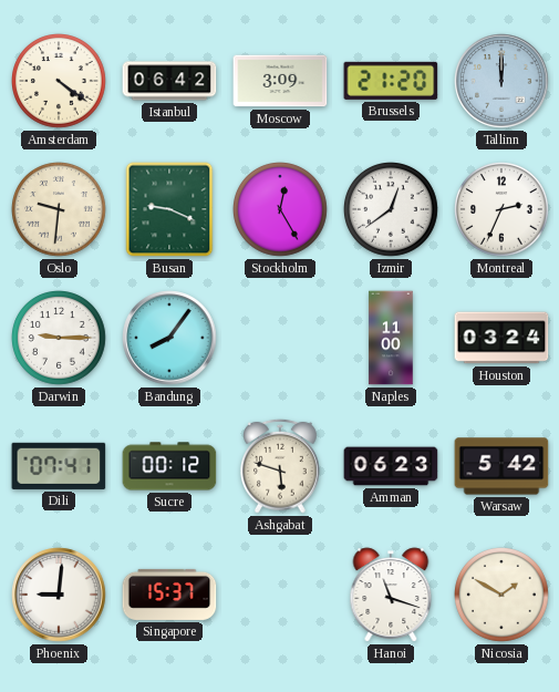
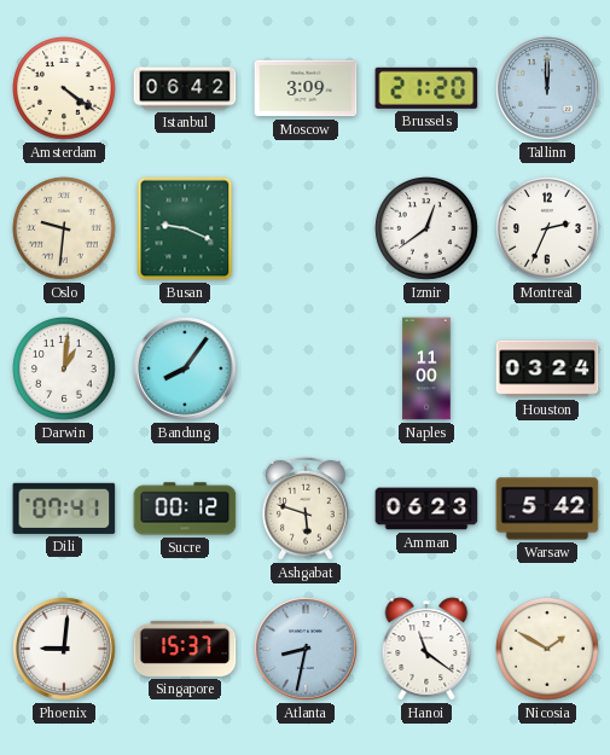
Stockholm: 12:25 -> none (281, 210)
Darwin: 9:15 -> 1:01 (65, 370)
Atlanta: none -> 8:32 (306, 649)
Hanoi: 11:18 -> 11:21 (426, 649)
